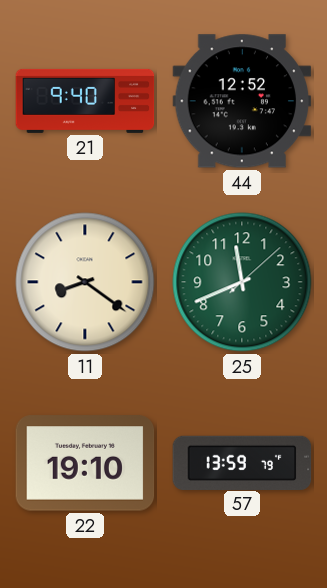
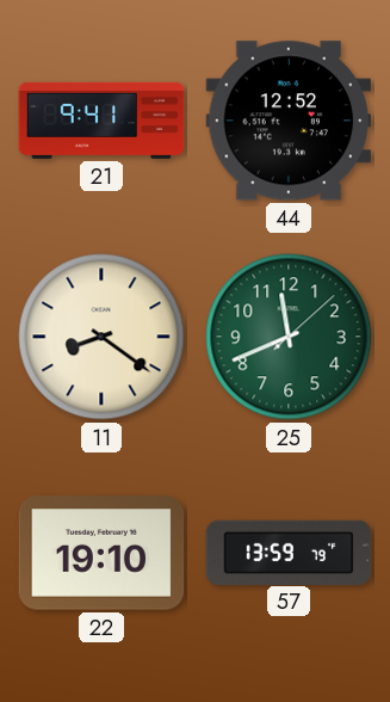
21: 9:40 -> 9:41 (101, 121)
